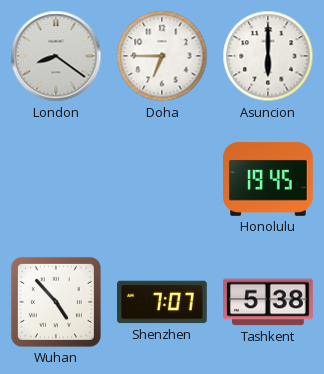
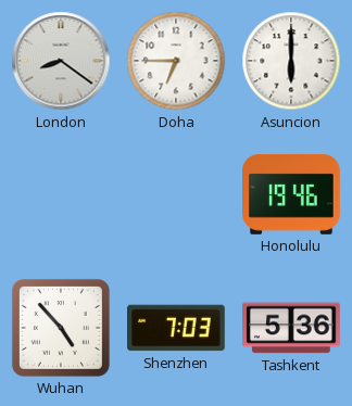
Honolulu: 19:45 -> 19:46 (292, 195)
Shenzhen: 7:07 -> 7:03 (177, 328)
Tashkent: 5:38 -> 5:36 (292, 328)
